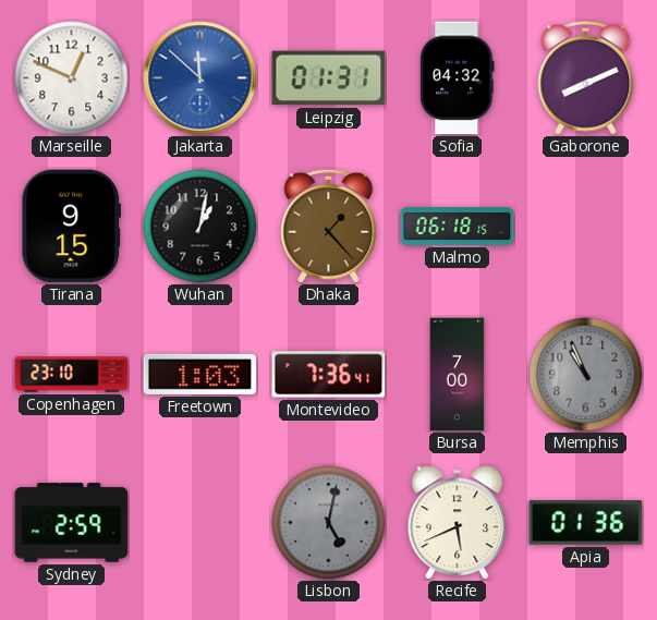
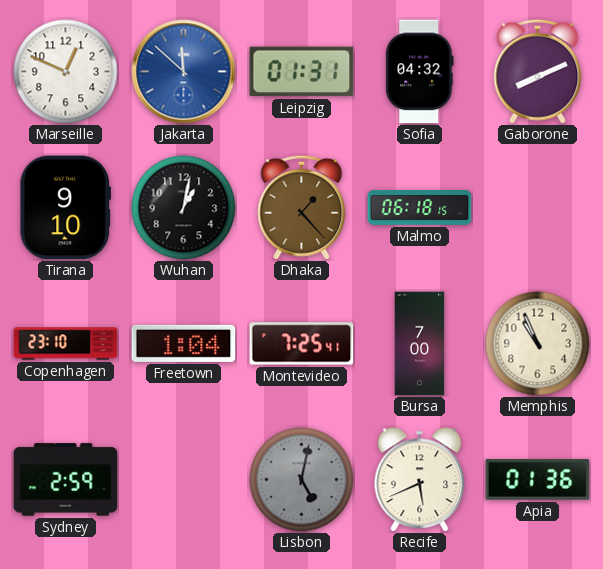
Tirana: 9:15 -> 9:10 (65, 208)
Freetown: 1:03 -> 1:04 (184, 343)
Montevideo: 7:36 -> 7:25 (302, 344)
Memphis dial: grey -> cream (538, 344)
